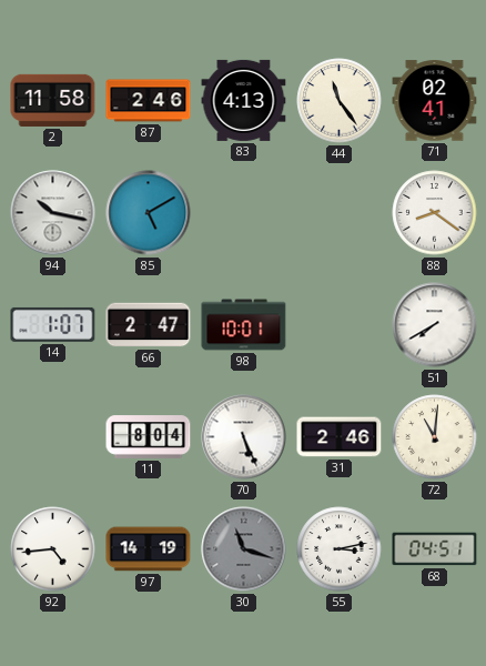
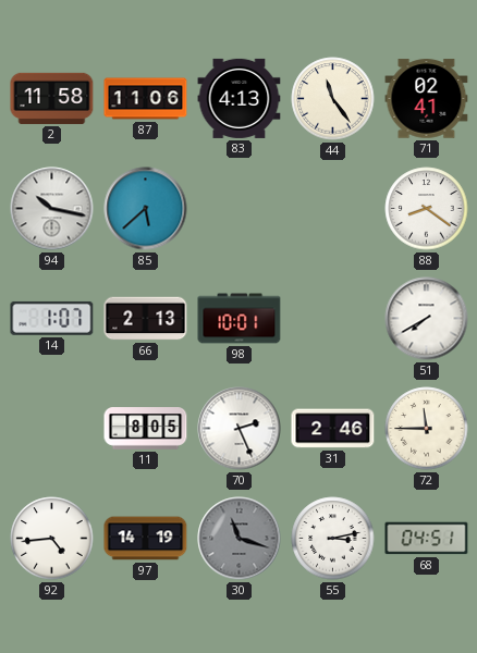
87: 2:46 -> 11:06 (146, 99)
85: 5:10 -> 5:38 (146, 209)
66: 2:47 -> 2:13 (146, 319)
11: 8:04 -> 8:05 (146, 429)
70: 5:26 -> 2:26 (240, 429)
72: 11:01 -> 11:45 (427, 429)
